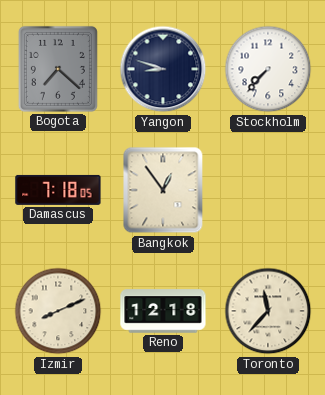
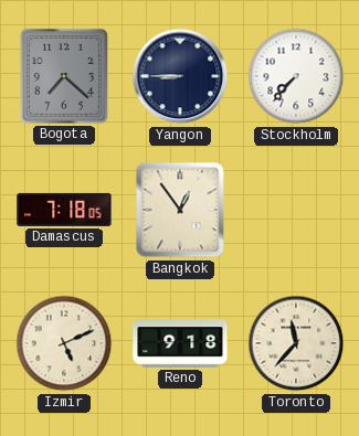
Yangon: 8:48 -> 8:45 (180, 76)
Izmir: 8:11 -> 5:11 (64, 343)
Reno: 12:18 -> 9:18 (180, 343)
